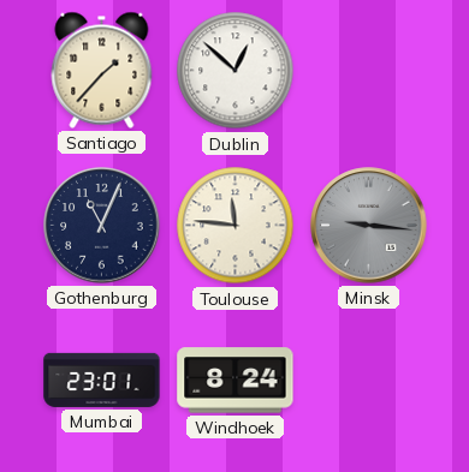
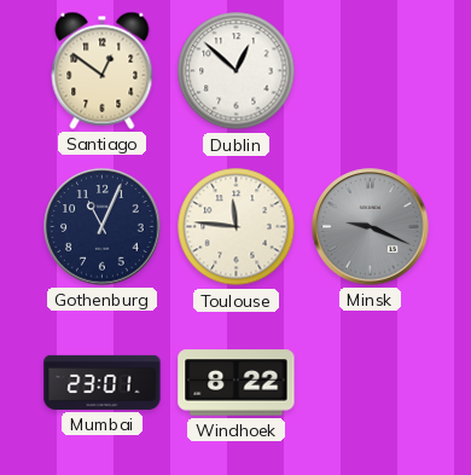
Santiago: 1:37 -> 12:51 (103, 70)
Minsk: 9:16 -> 9:19 (371, 227)
Windhoek: 8:24 -> 8:22 (237, 383)
